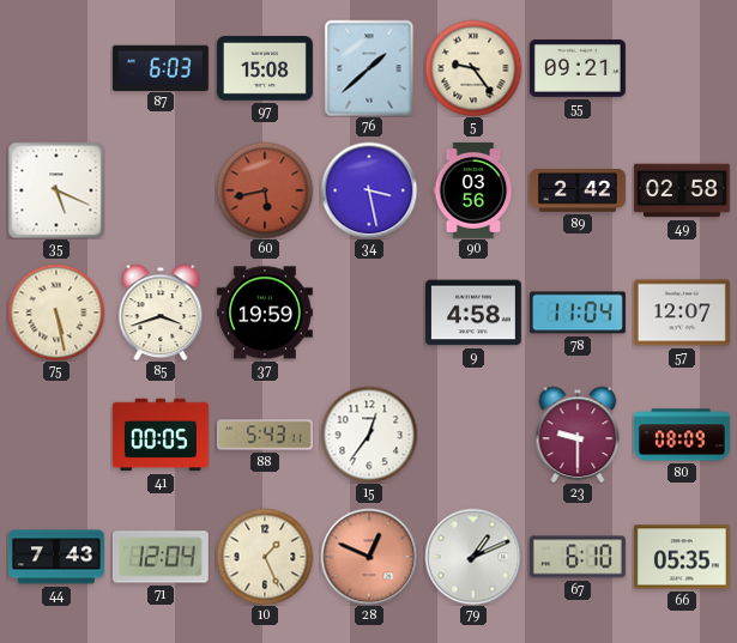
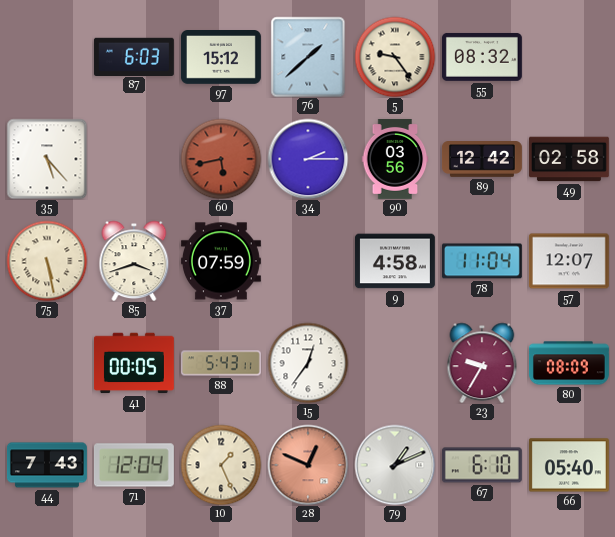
97: 15:08 -> 15:12 (221, 58)
55: 09:21 -> 08:32 (482, 57)
35: 5:19 -> 5:23 (47, 159)
34: 3:28 -> 2:15 (308, 159)
89: 2:42 -> 12:42 (482, 160)
37: 19:59 -> 07:59 (221, 261)
23: 9:30 -> 9:35 (482, 363)
66: 05:35 -> 05:40 (569, 465)
